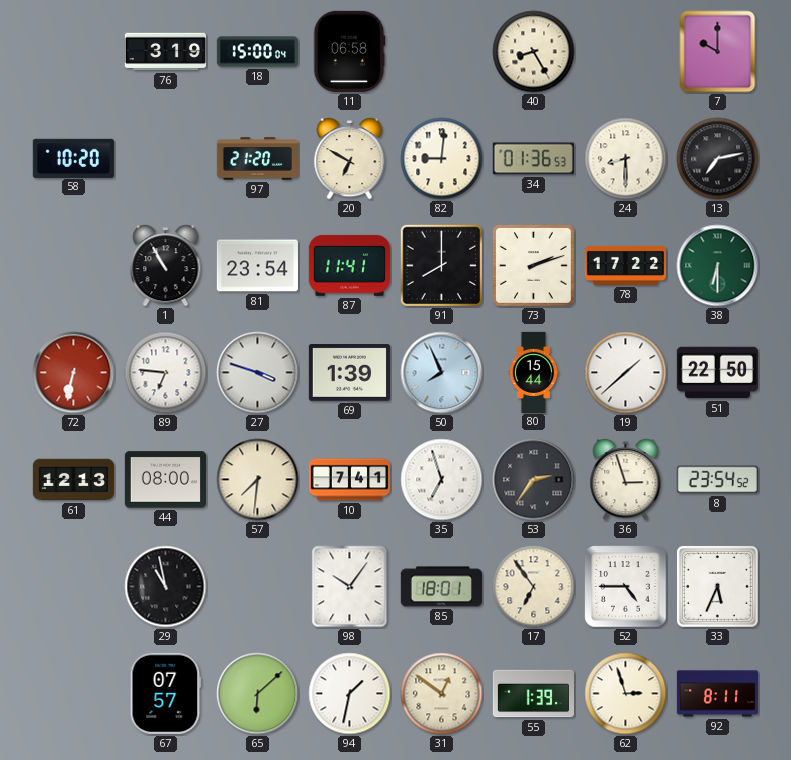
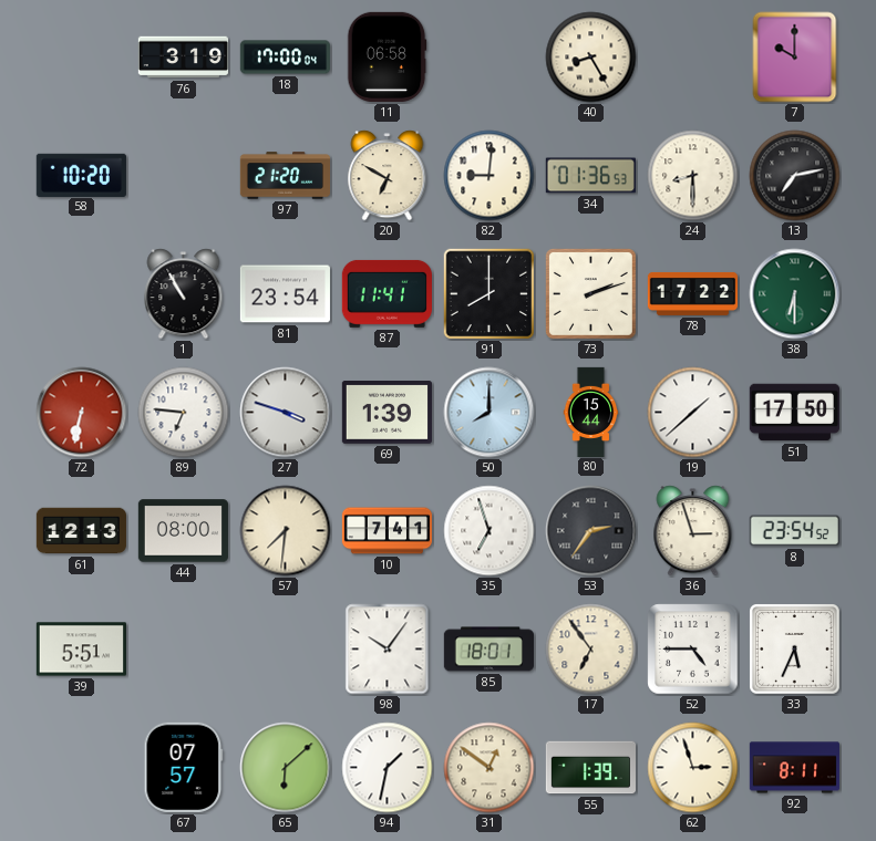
18: 15:00 -> 17:00 (285, 58)
50: 7:56 -> 8:00 (489, 413)
51: 22:50 -> 17:50 (794, 413)
39: none -> 5:51 (81, 650)
29: 10:58 -> none (166, 587)
